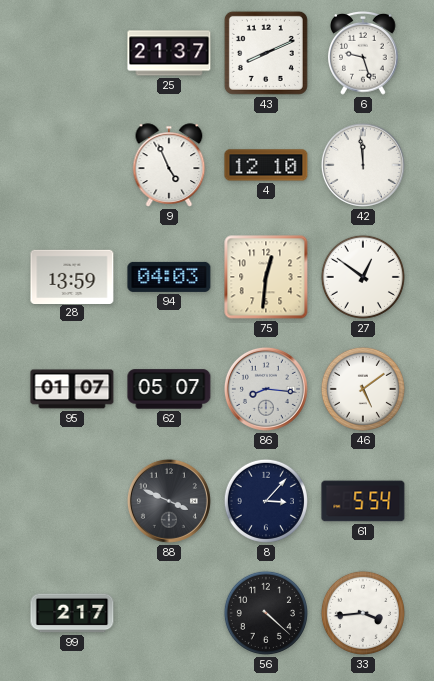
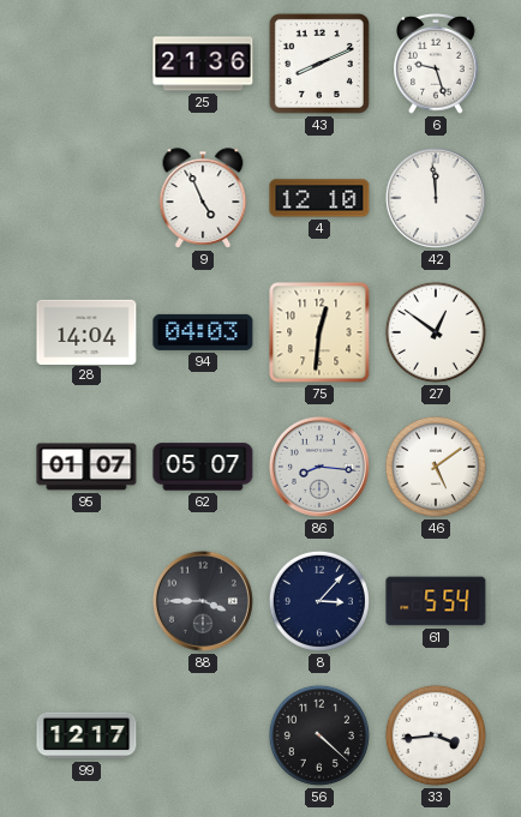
25: 21:37 -> 21:36 (203, 64)
28: 13:59 -> 14:04 (86, 331)
88: 3:49 -> 3:45 (203, 601)
99: 2:17 -> 12:17 (86, 735)
